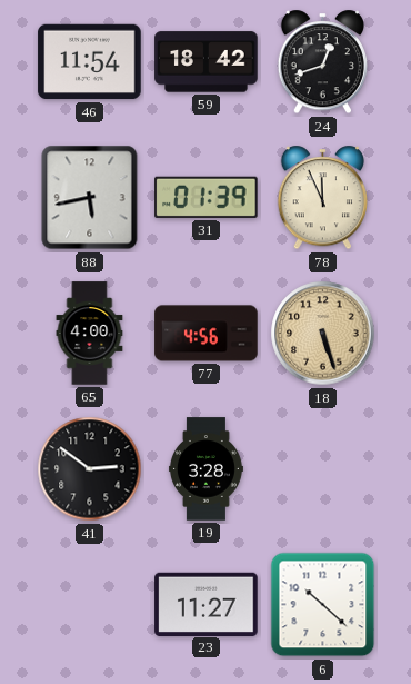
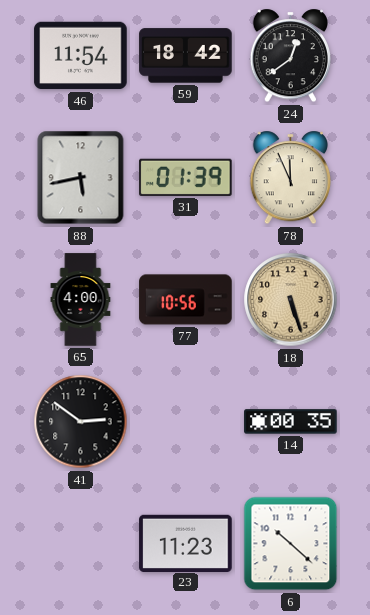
24: 12:42 -> 12:39 (290, 56)
77: 4:56 -> 10:56 (186, 300)
19: 3:28 -> none (205, 469)
14: none -> 00:35 (291, 422)
23: 11:27 -> 11:23 (186, 543)
